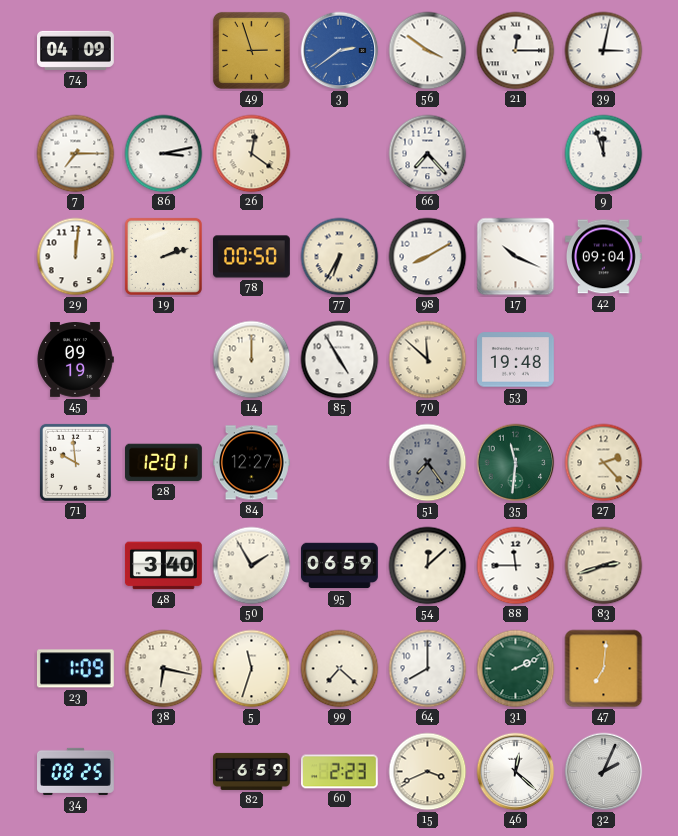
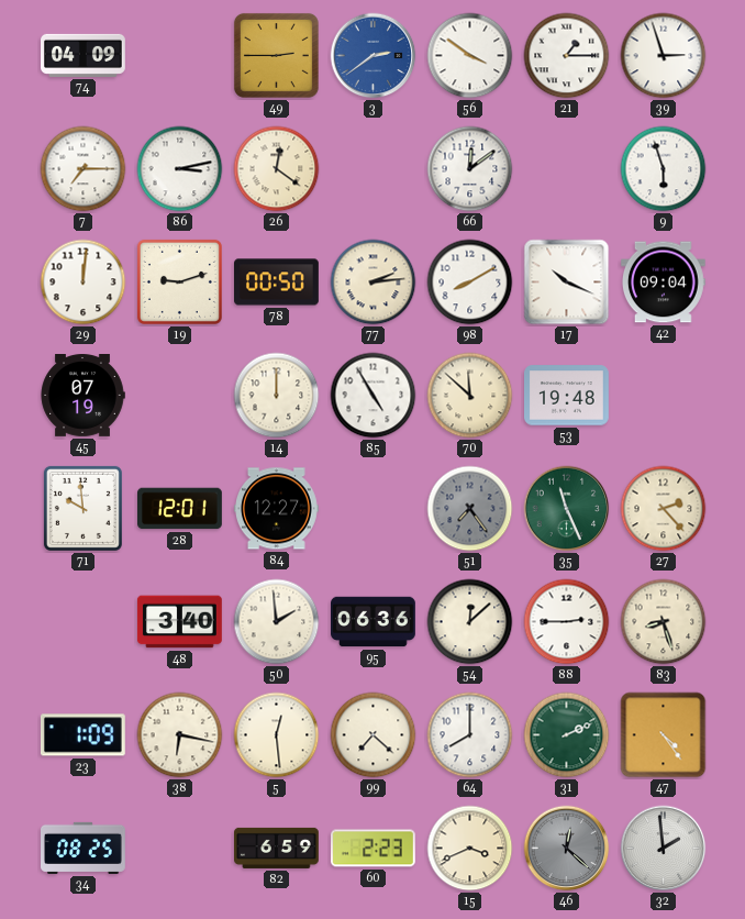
49: 2:57 -> 2:45 (276, 55)
21: 12:15 -> 1:15 (567, 56)
39: 3:02 -> 2:57 (664, 56)
66: 7:23 -> 12:09 (470, 169)
9: 11:57 -> 5:57 (664, 169)
19: 2:12 -> 9:12 (179, 281)
77: 6:35 -> 2:14 (374, 283)
45: 09:19 -> 07:19 (82, 396)
35: 11:31 -> 11:26 (567, 509)
50: 1:55 -> 1:59 (277, 622)
95: 06:59 -> 06:36 (374, 622)
88: 11:45 -> 2:45 (567, 622)
83: 2:42 -> 8:27 (664, 622)
5: 11:33 -> 12:29 (277, 735)
47: 7:01 -> 4:24 (664, 735)
46 dial: white -> grey (567, 849)
32: 2:04 -> 1:59 (664, 849)
